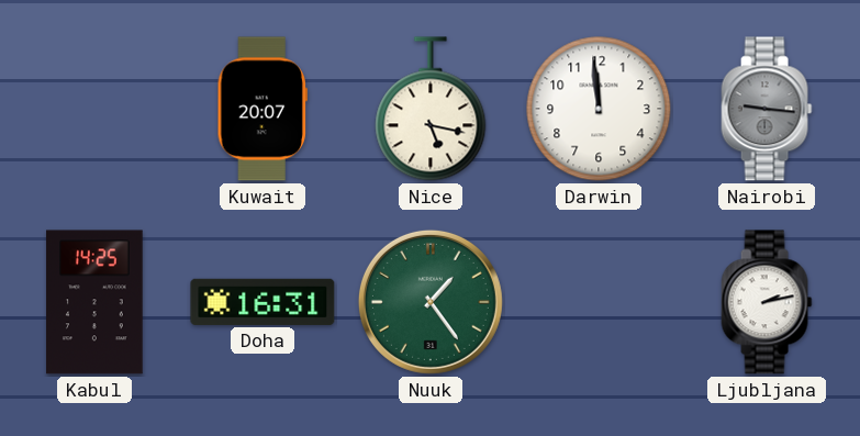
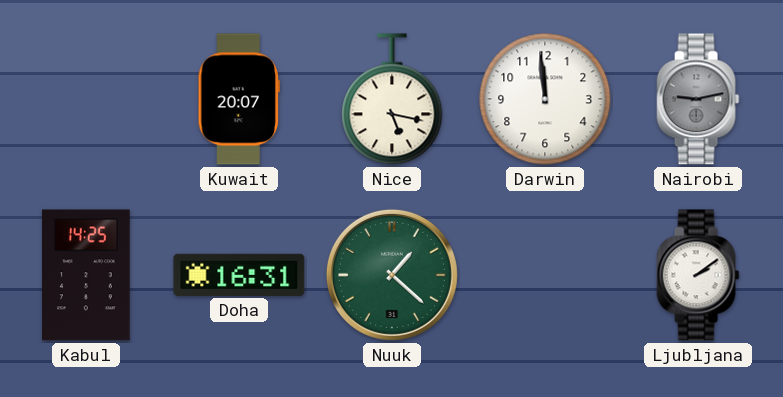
Nairobi: 9:16 -> 9:13 (698, 99)
Nuuk: 1:24 -> 1:22 (392, 275)
Ljubljana: 2:13 -> 2:09 (698, 275)
